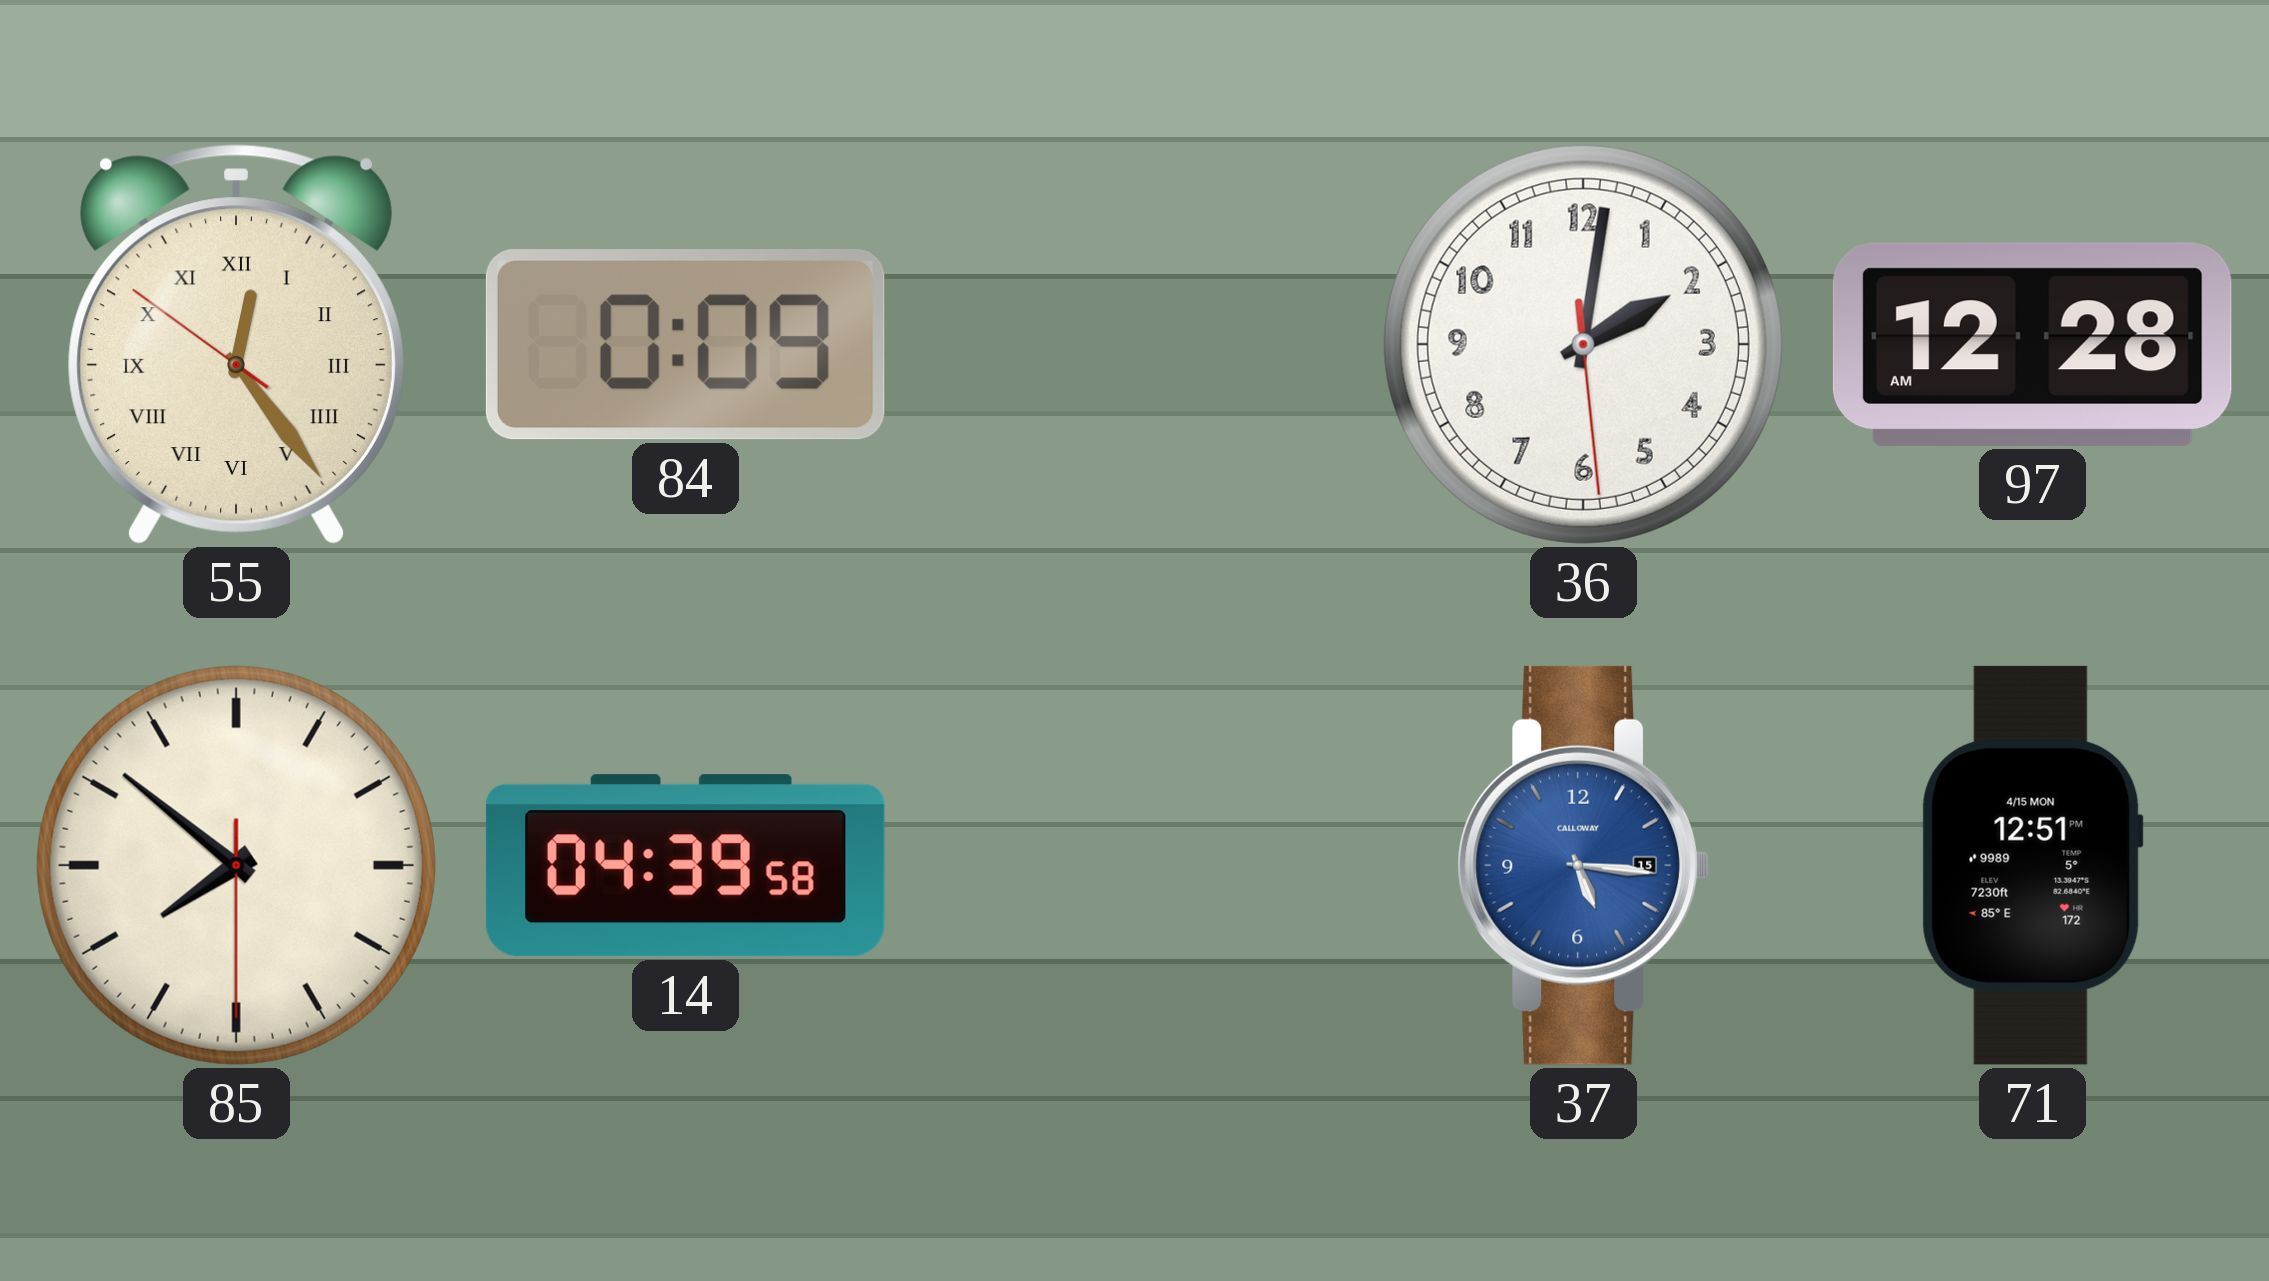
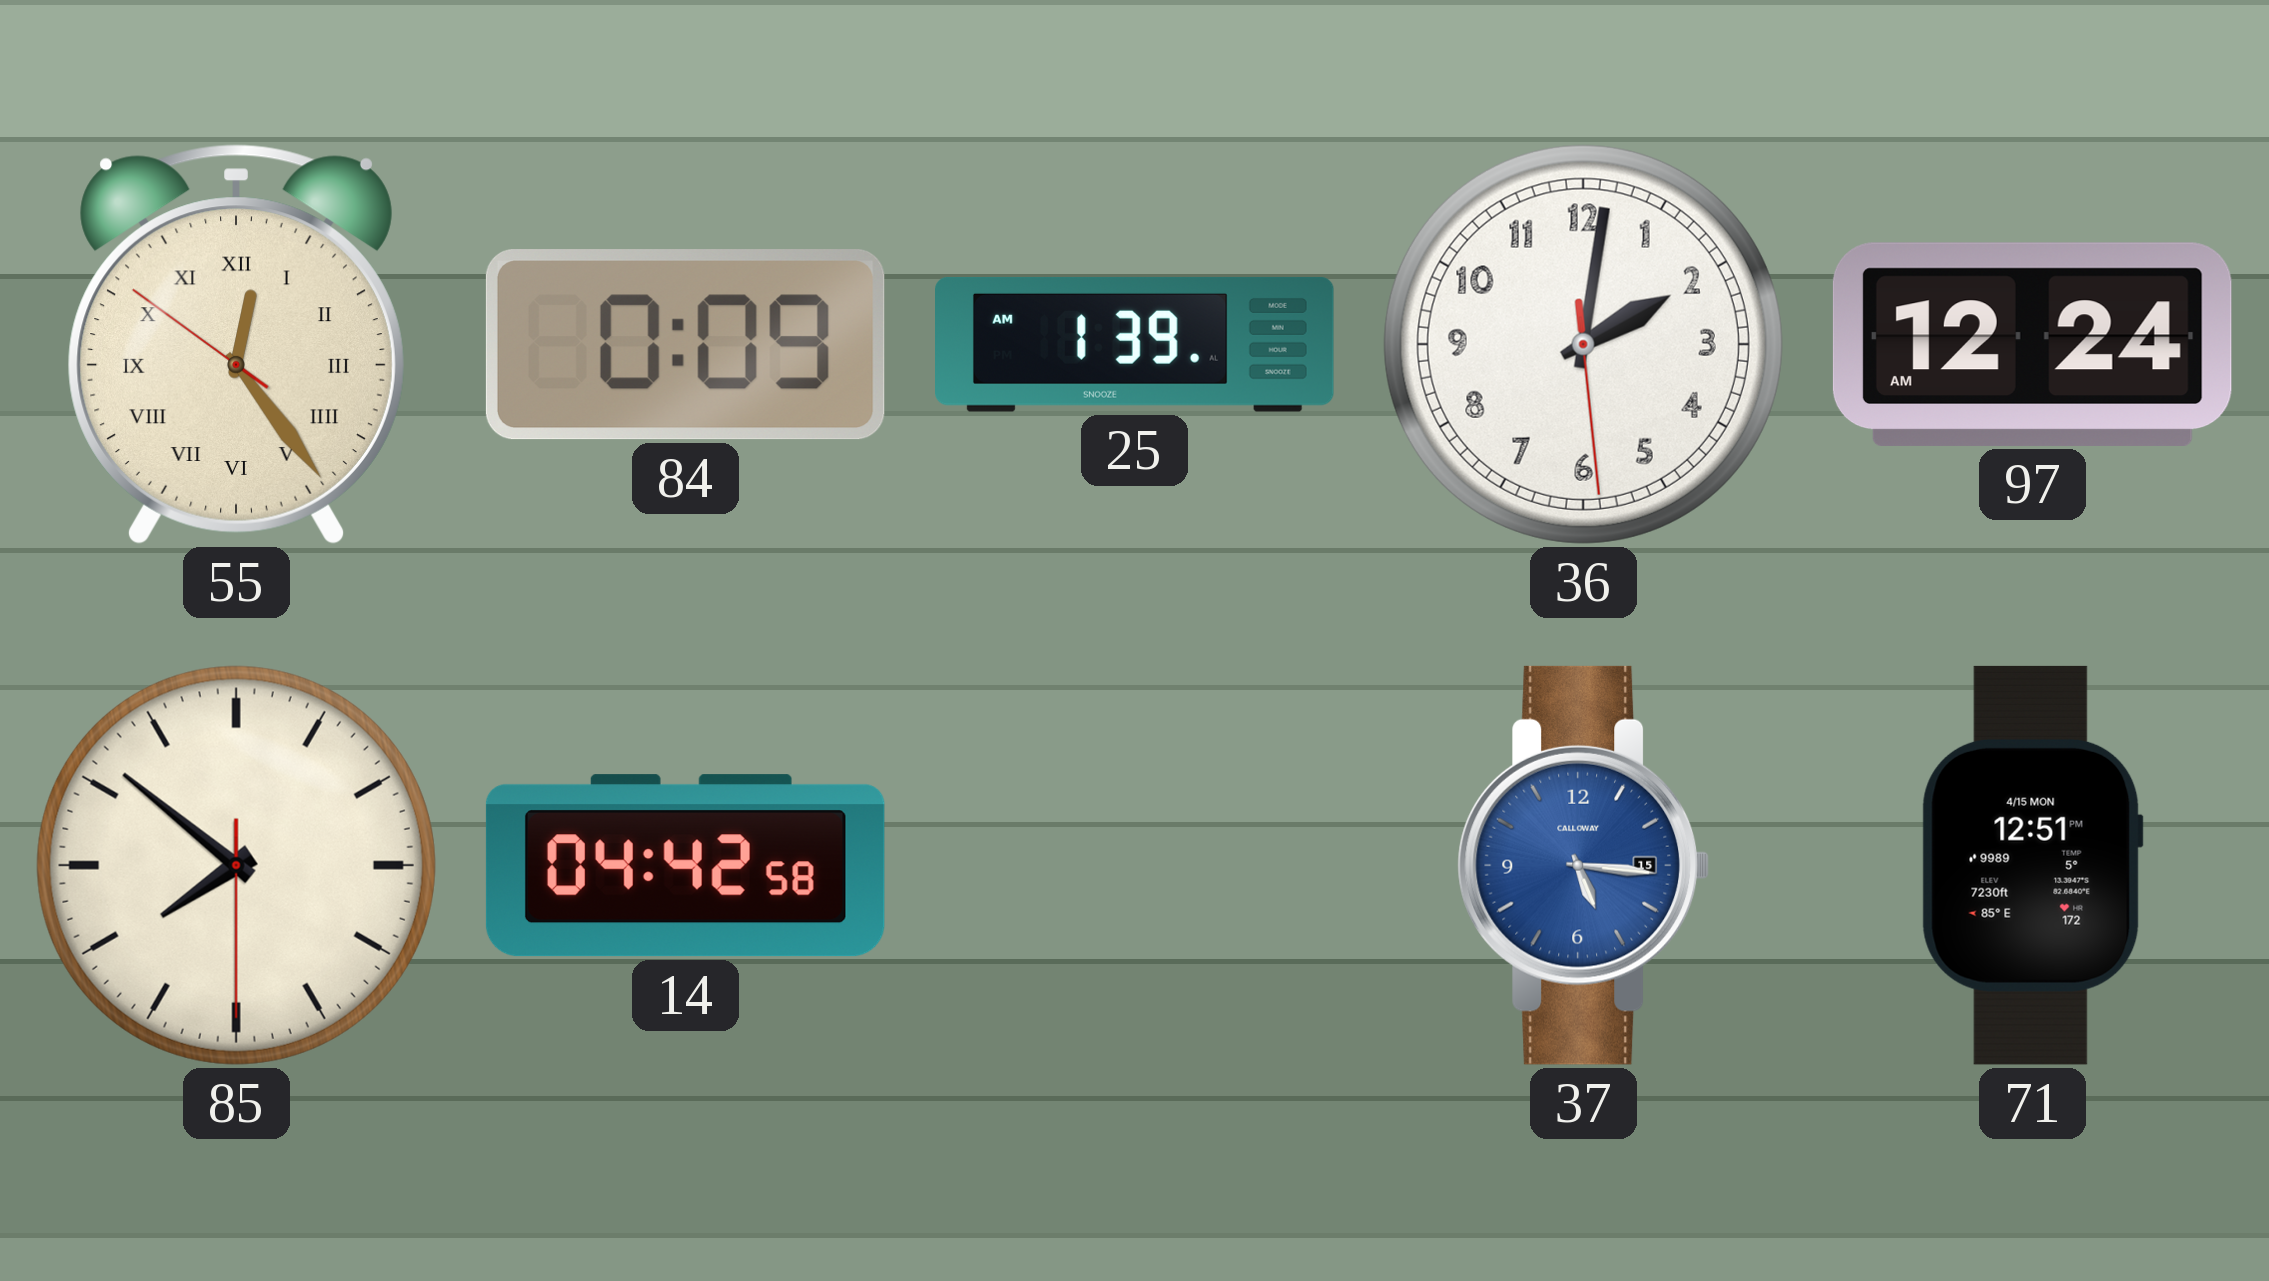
25: none -> 1:39 (1135, 344)
97: 12:28 -> 12:24 (2032, 344)
14: 04:39 -> 04:42 (685, 866)
